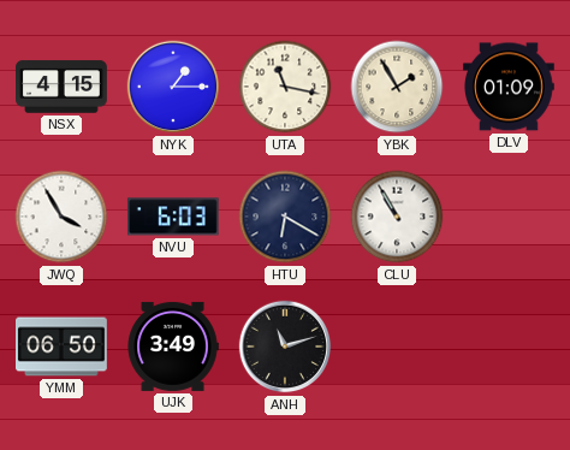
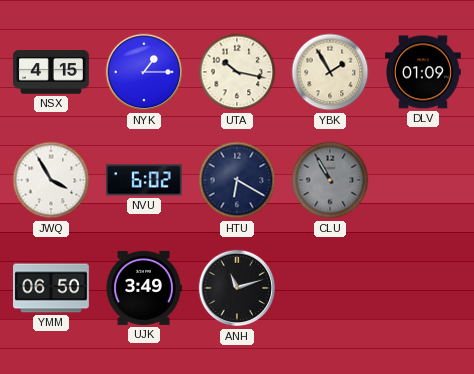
UTA: 11:17 -> 10:17 (237, 72)
NVU: 6:03 -> 6:02 (144, 180)
CLU dial: white -> grey (330, 180)
